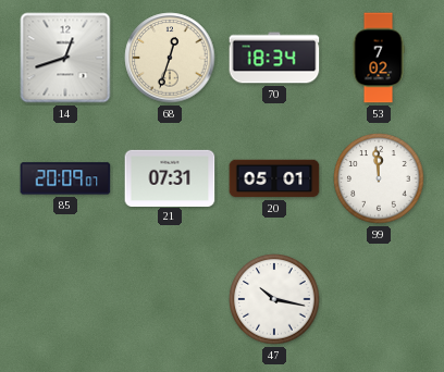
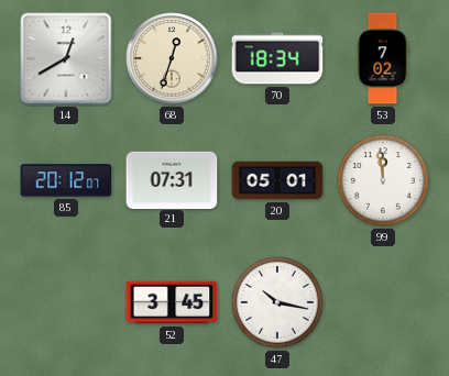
14: 12:42 -> 12:40 (66, 58)
85: 20:09 -> 20:12 (66, 180)
52: none -> 3:45 (172, 302)
